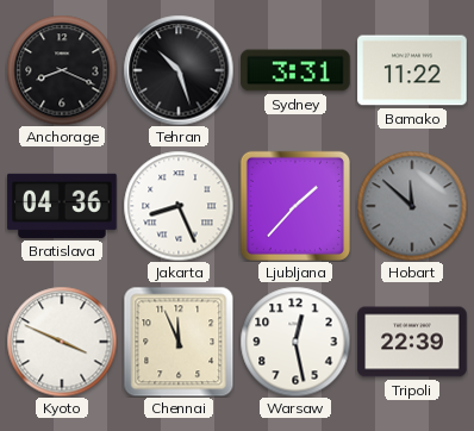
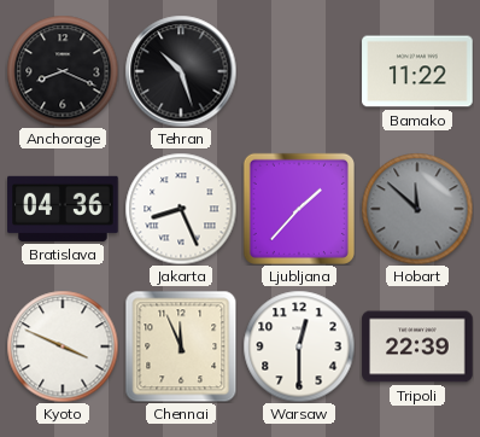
Sydney: 3:31 -> none (295, 70)
Warsaw: 12:28 -> 12:30 (299, 346)
